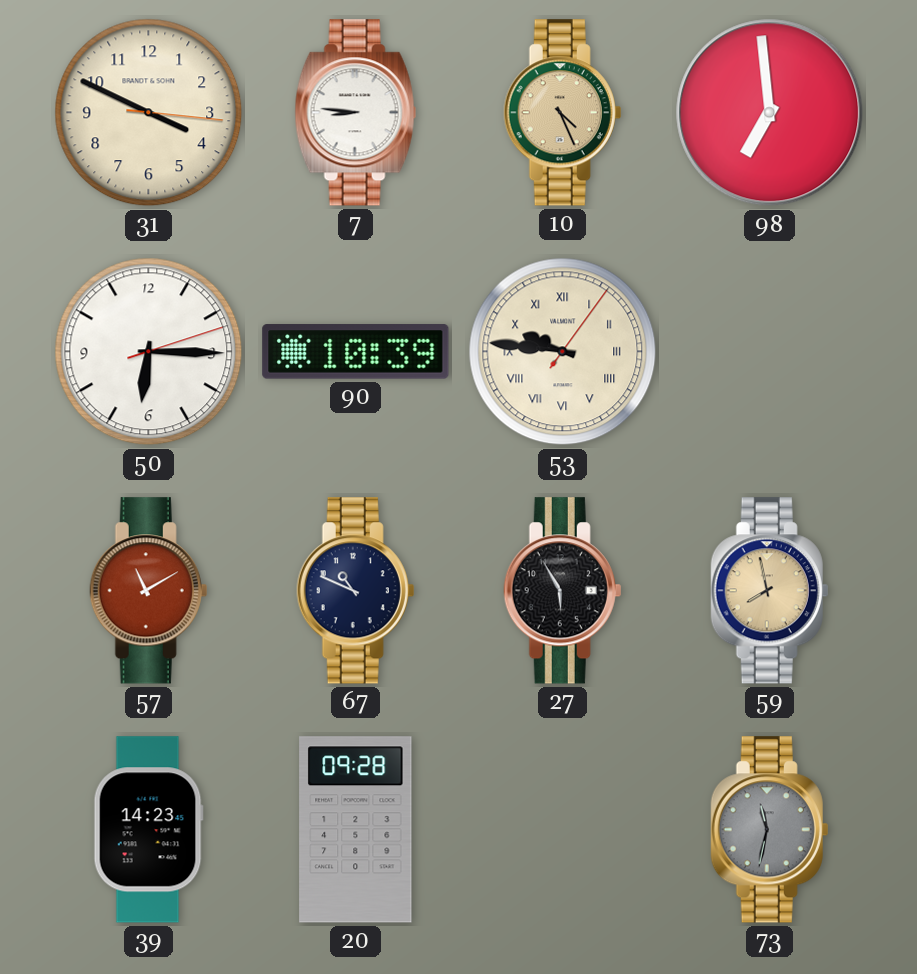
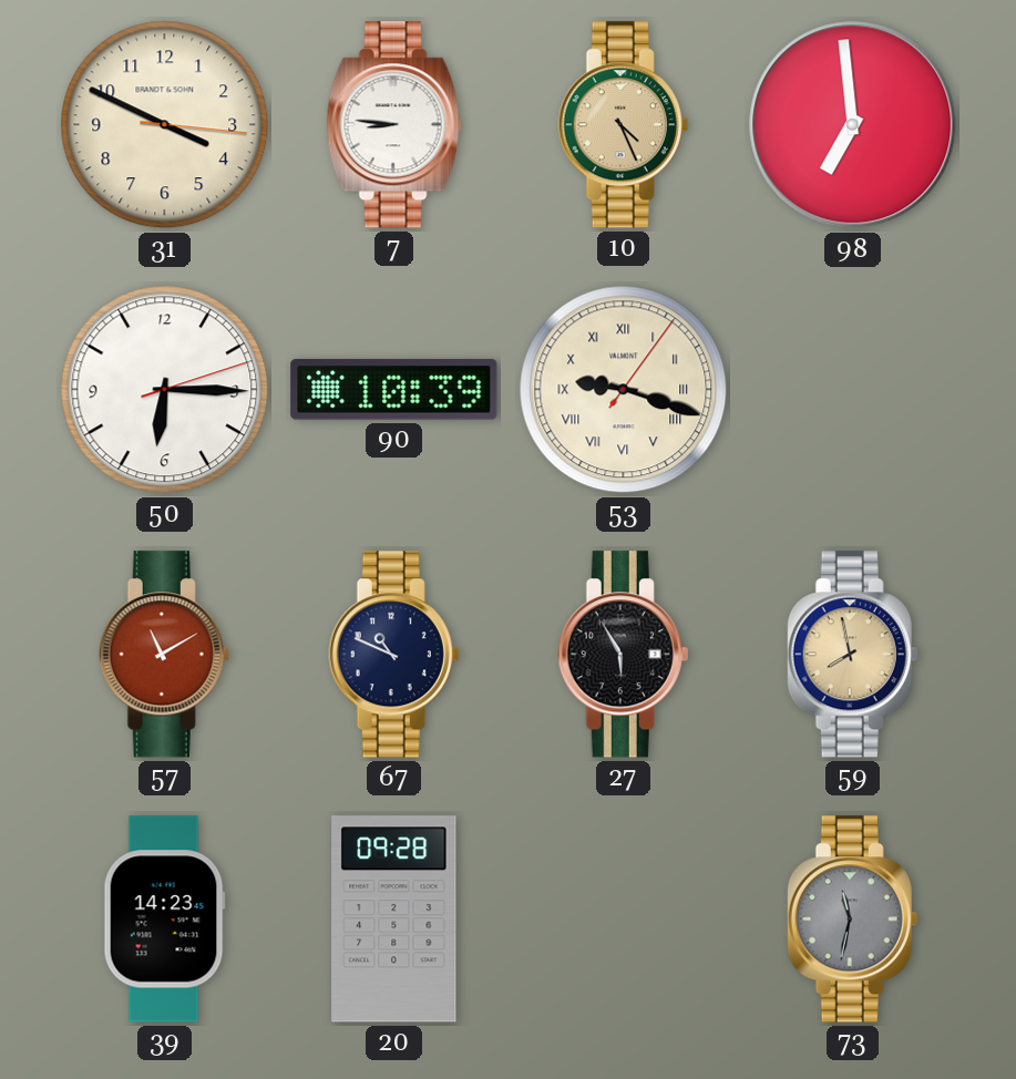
53: 9:46 -> 9:18 (624, 390)
